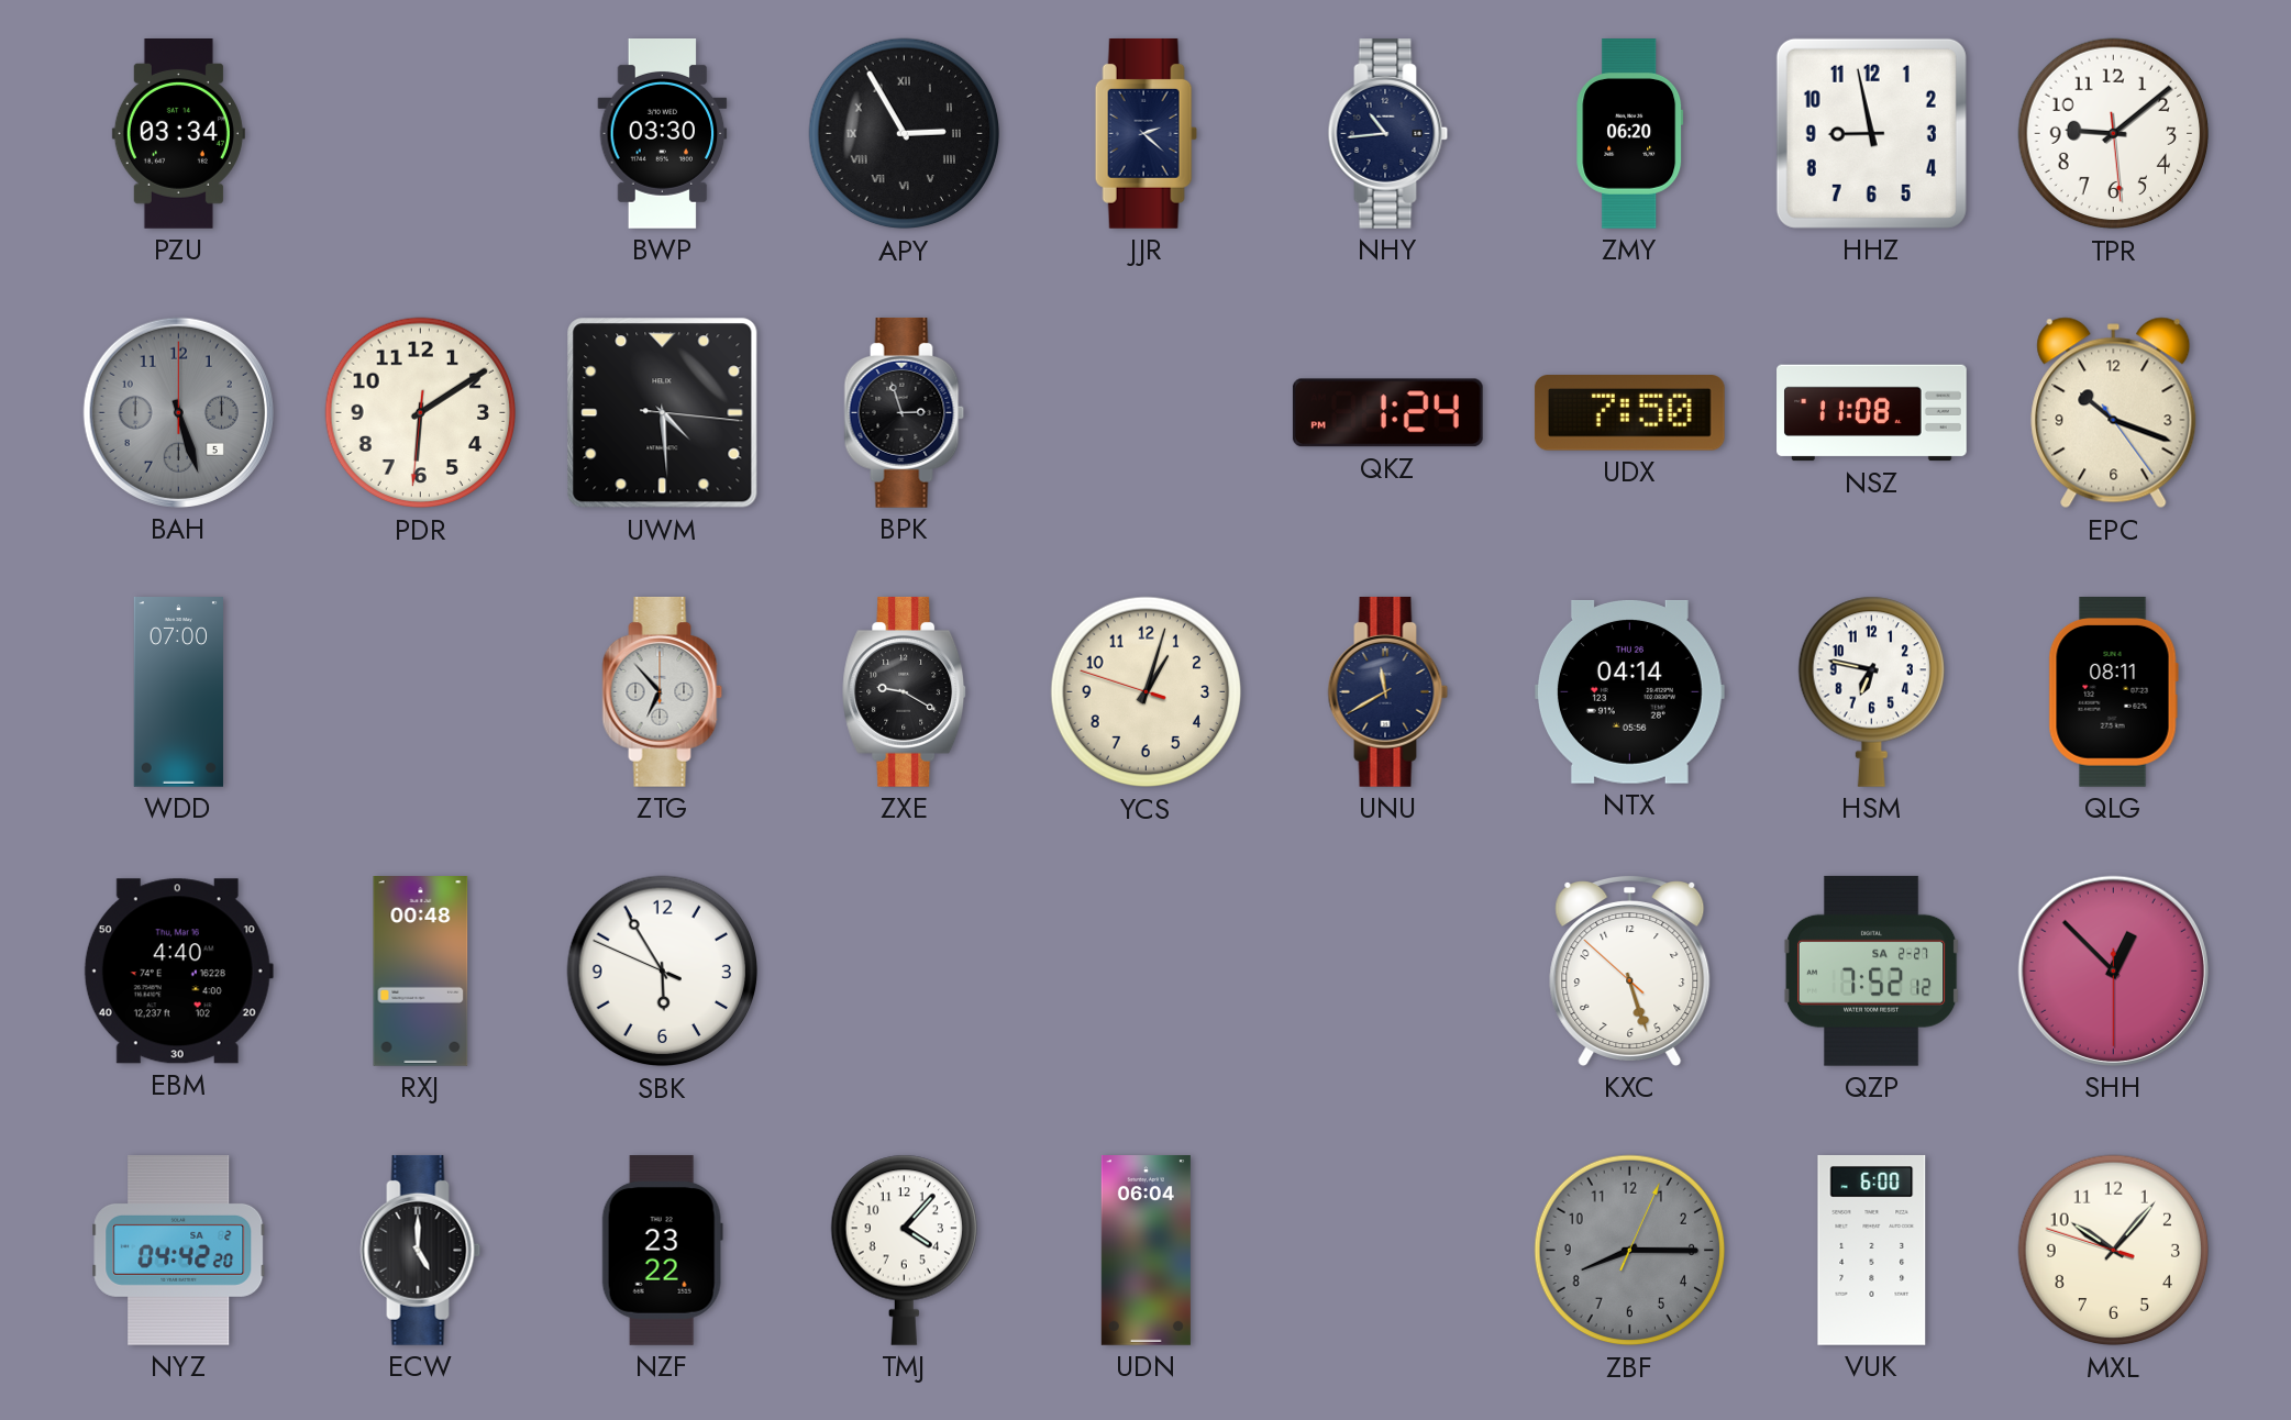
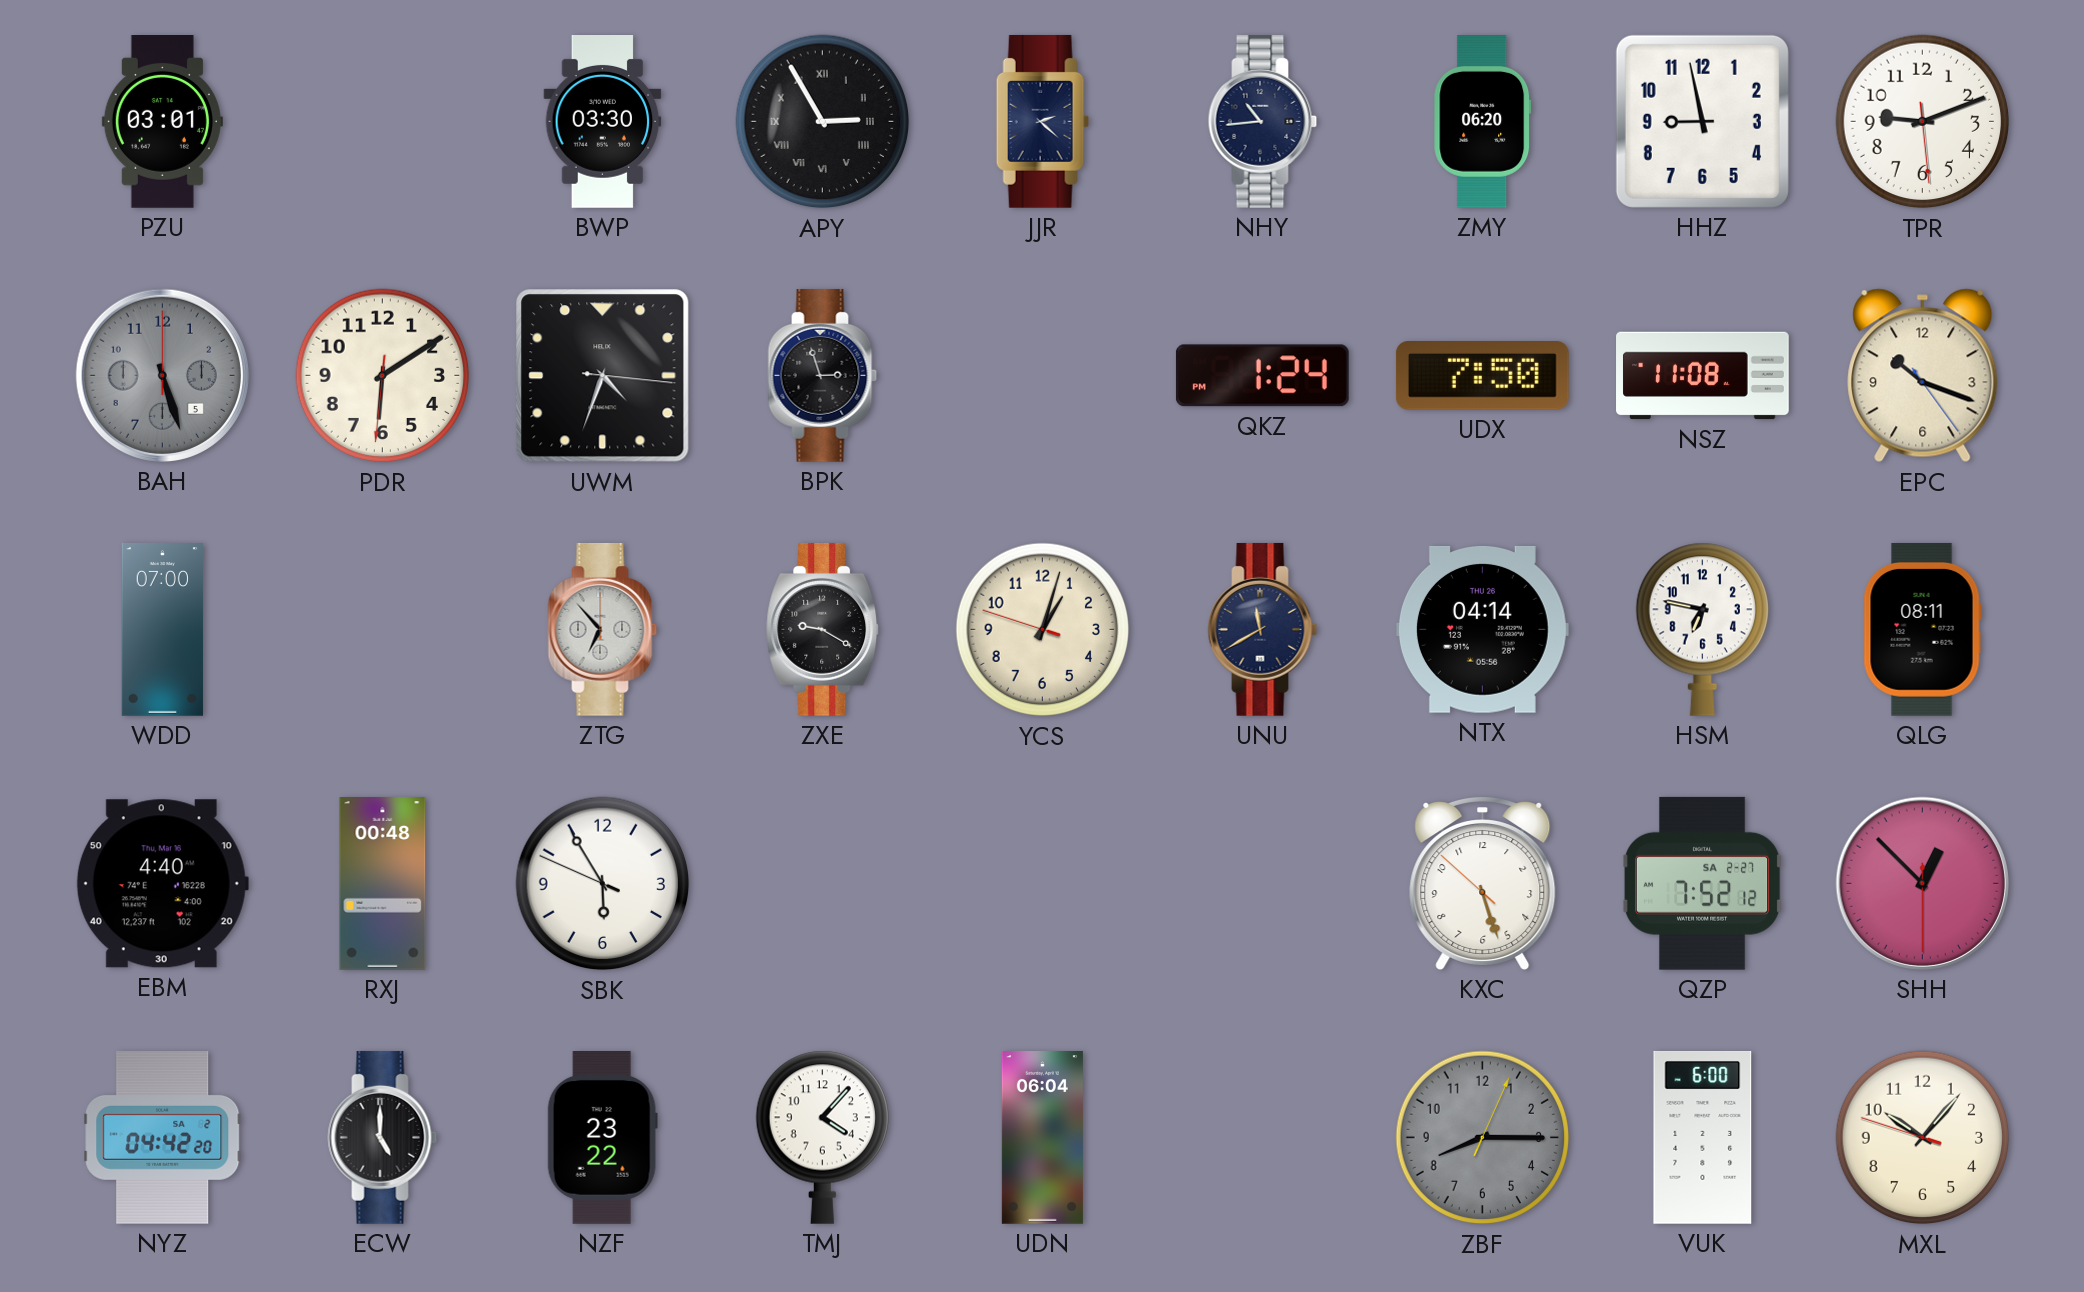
PZU: 03:34 -> 03:01 (162, 122)
TPR: 9:08 -> 9:11 (1923, 122)
UWM: 4:29 -> 4:33 (603, 376)
